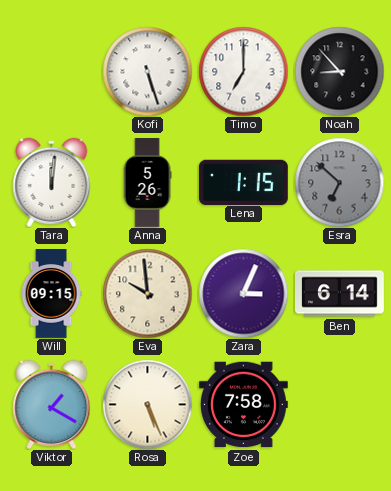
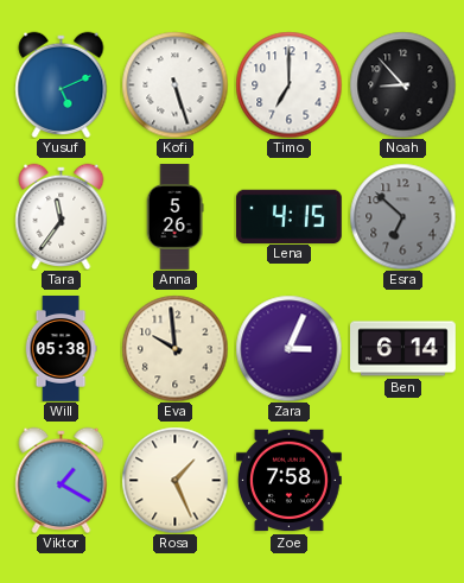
Yusuf: none -> 5:11 (62, 84)
Tara: 12:01 -> 11:36 (62, 216)
Lena: 1:15 -> 4:15 (288, 216)
Will: 09:15 -> 05:38 (61, 349)
Rosa: 5:26 -> 1:26 (174, 480)
